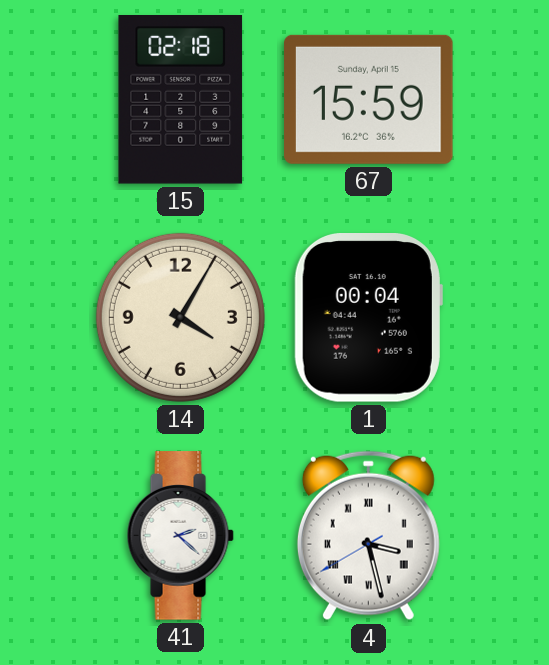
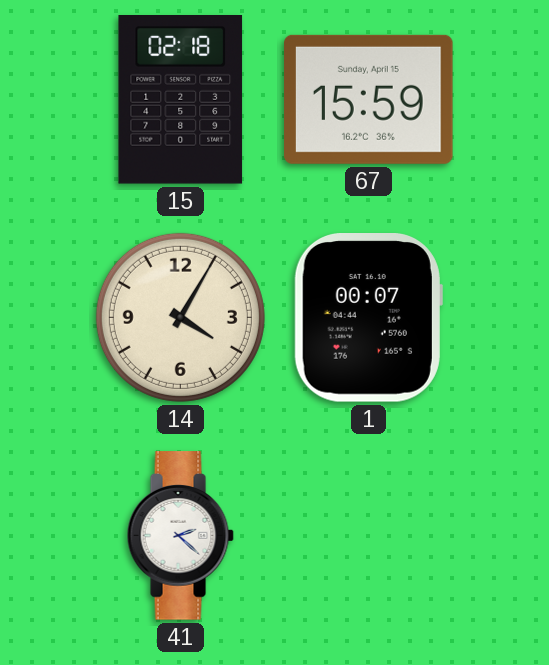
1: 00:04 -> 00:07 (368, 318)
4: 3:27 -> none (368, 536)
